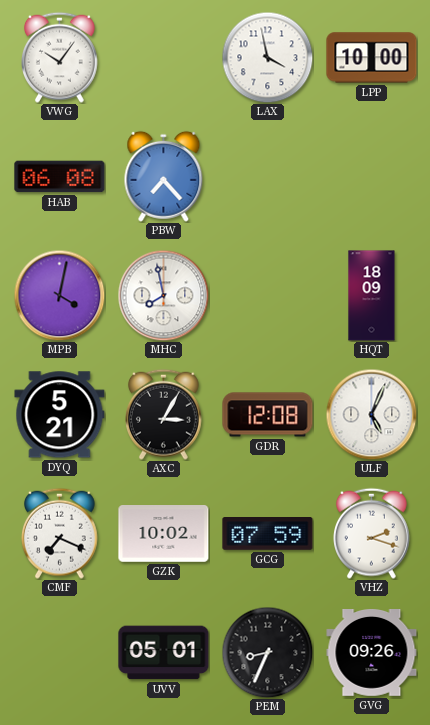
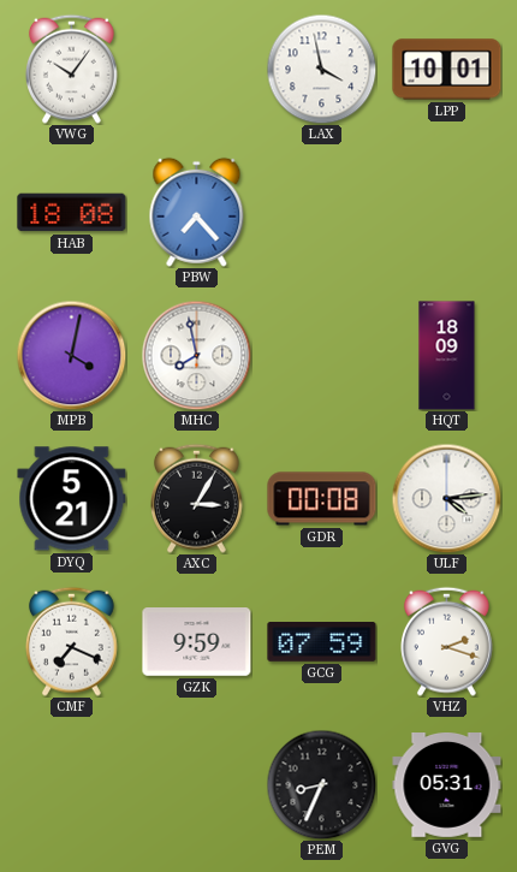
LPP: 10:00 -> 10:01 (447, 70)
HAB: 06:08 -> 18:08 (72, 213)
GDR: 12:08 -> 00:08 (322, 499)
ULF: 5:04 -> 4:14 (446, 498)
GZK: 10:02 -> 9:59 (197, 642)
UVV: 05:01 -> none (164, 653)
GVG: 09:26 -> 05:31 (447, 785)
